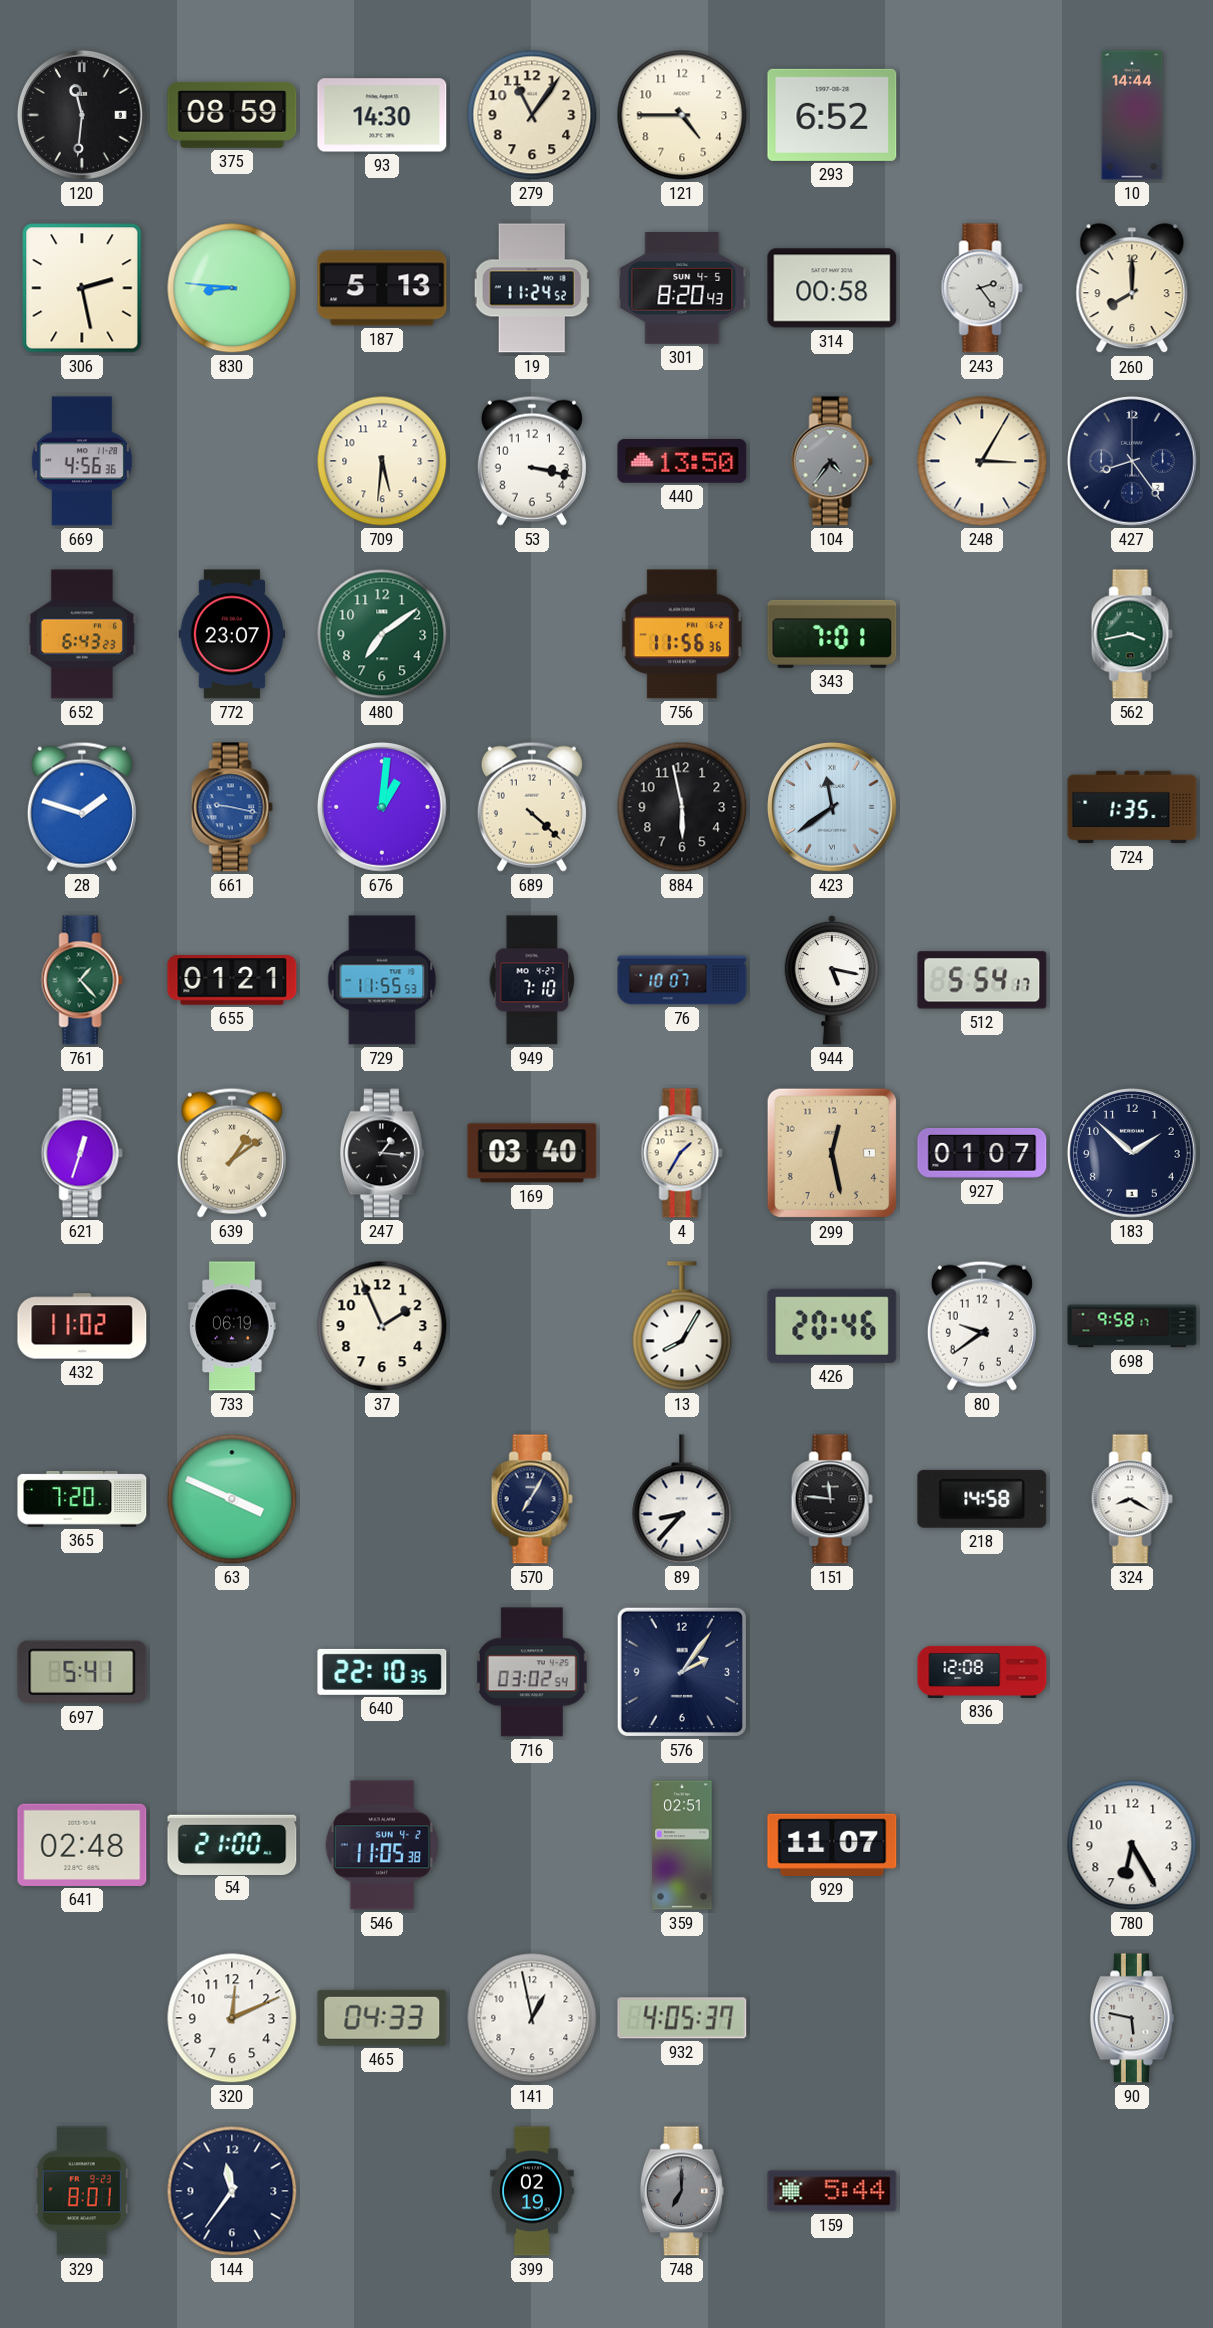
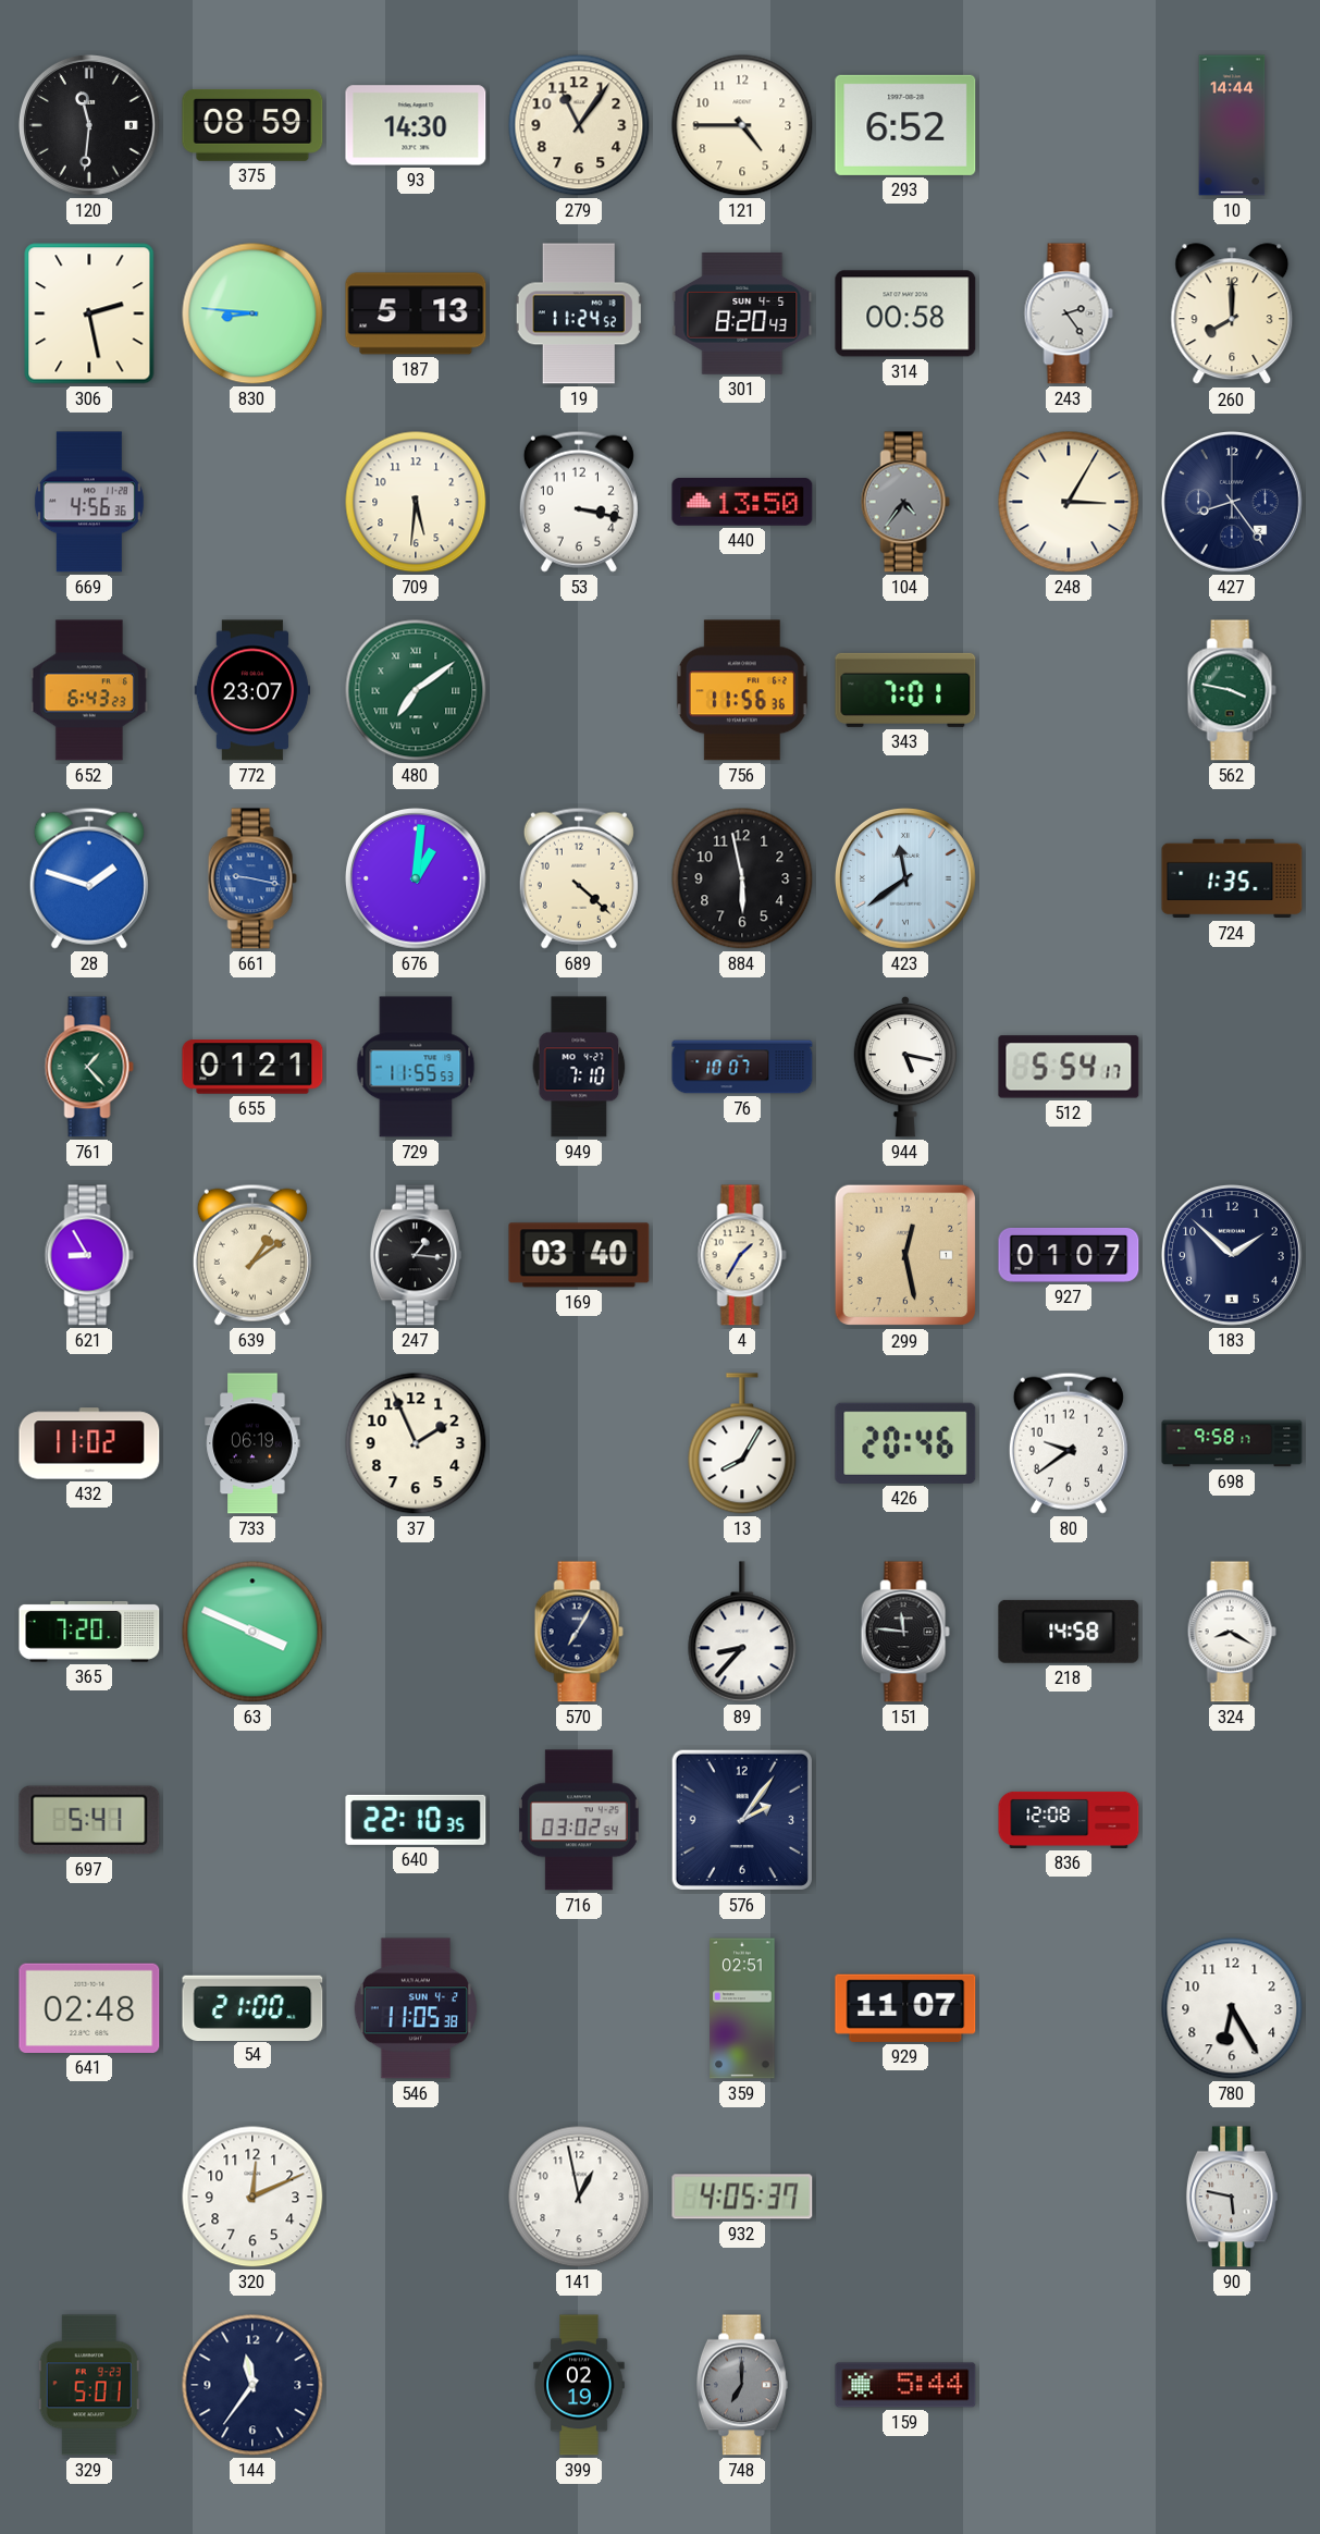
480 numerals: Arabic -> Roman (416, 690)
562: 3:43 -> 3:47 (1232, 690)
621: 12:33 -> 8:55 (89, 1255)
465: 04:33 -> none (382, 2018)
329: 8:01 -> 5:01 (89, 2385)
